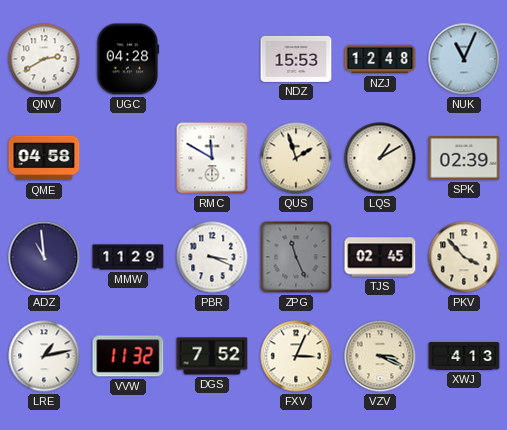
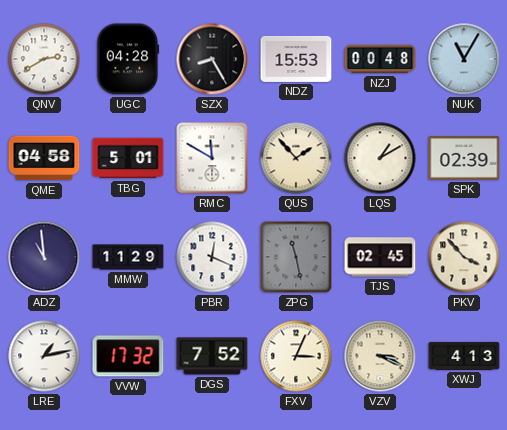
SZX: none -> 8:25 (212, 59)
NZJ: 12:48 -> 00:48 (380, 59)
NUK: 11:04 -> 11:05 (464, 59)
TBG: none -> 5:01 (128, 158)
QUS: 1:57 -> 1:53 (296, 158)
PBR: 3:19 -> 12:19 (212, 257)
ZPG: 11:26 -> 11:28 (296, 257)
VVW: 11:32 -> 17:32 (128, 356)
